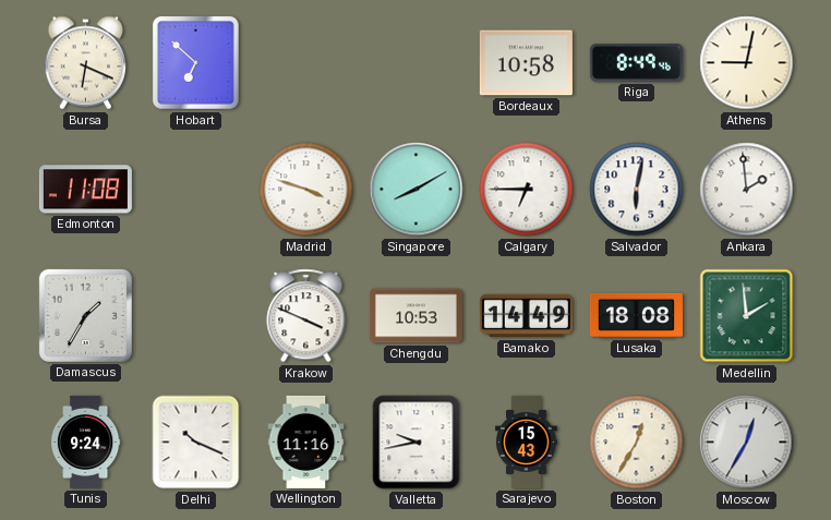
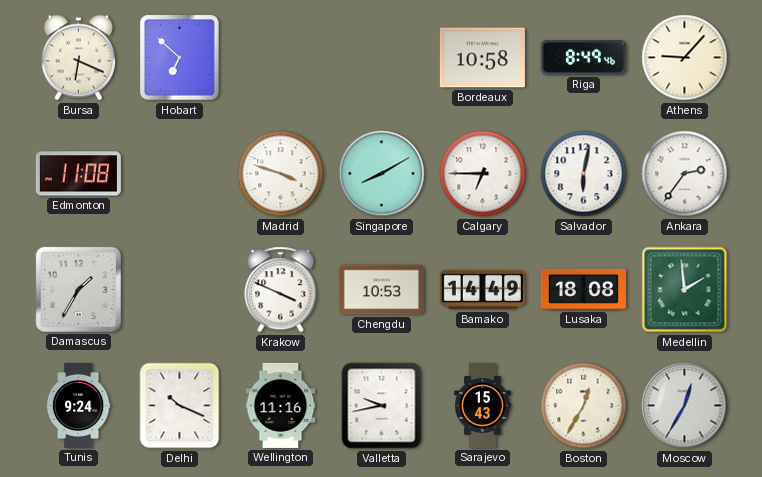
Athens: 9:02 -> 9:07 (685, 58)
Ankara: 1:59 -> 2:36 (685, 174)
